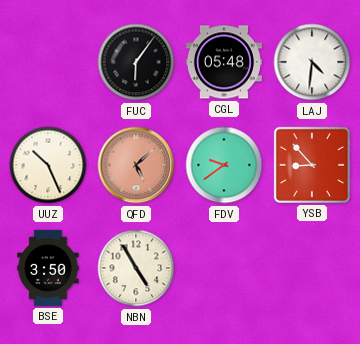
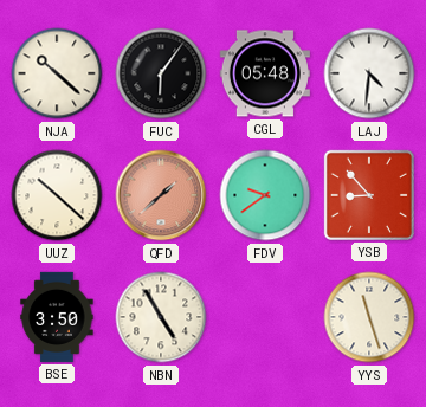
NJA: none -> 10:22 (57, 73)
UUZ: 10:26 -> 10:22 (57, 195)
QFD: 5:08 -> 1:38 (161, 195)
YYS: none -> 11:27 (369, 317)
